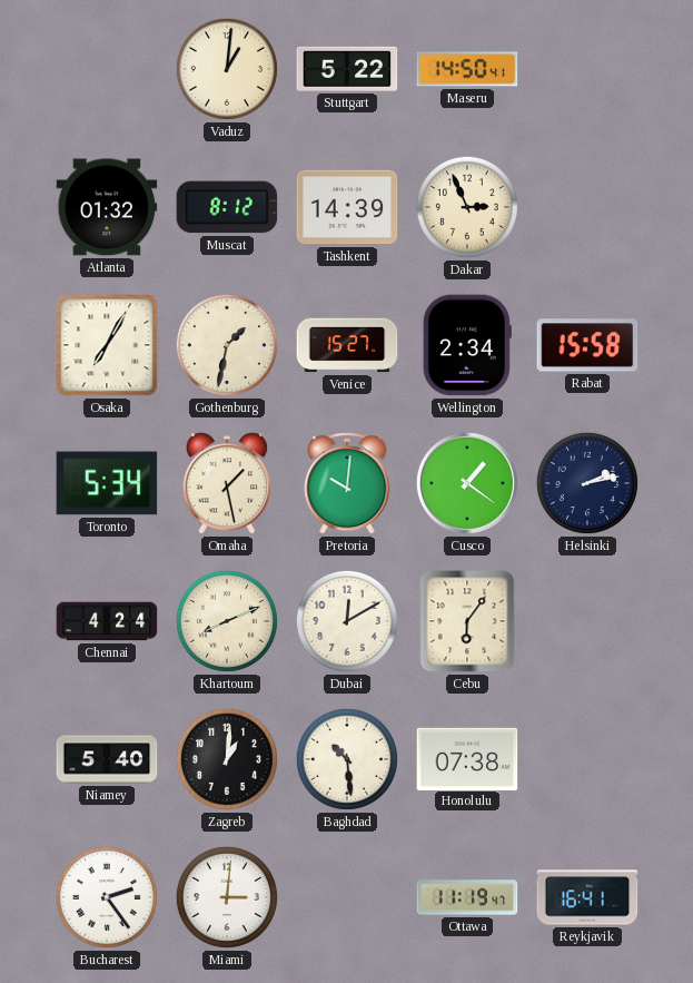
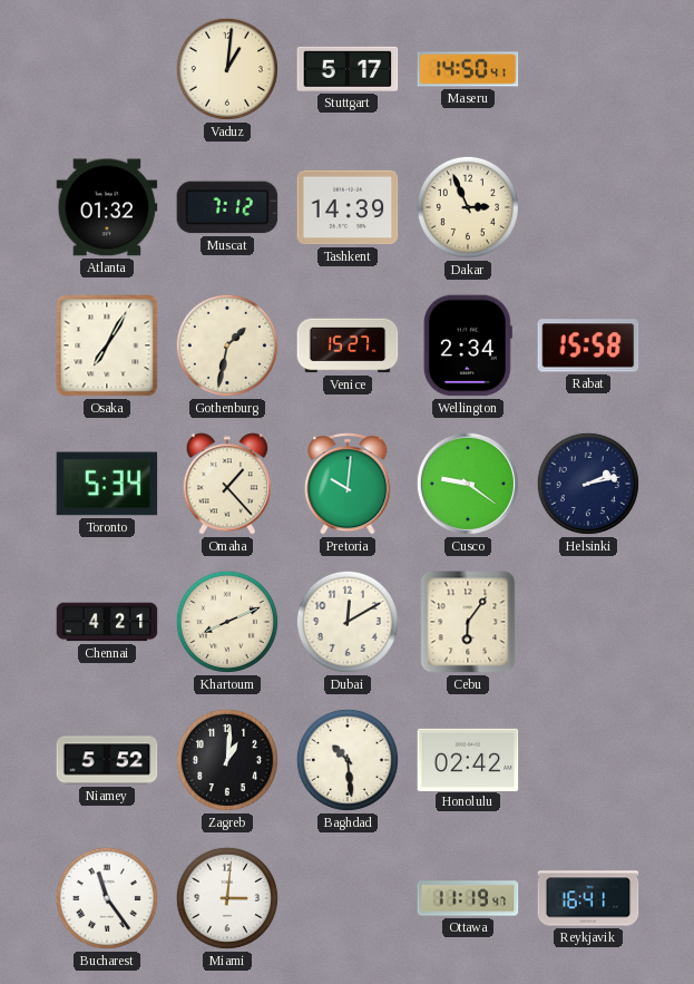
Stuttgart: 5:22 -> 5:17 (348, 69)
Muscat: 8:12 -> 7:12 (227, 207)
Omaha: 1:28 -> 1:23 (227, 484)
Cusco: 1:21 -> 9:21 (468, 484)
Chennai: 4:24 -> 4:21 (107, 622)
Niamey: 5:40 -> 5:52 (107, 760)
Honolulu: 07:38 -> 02:42 (468, 759)
Bucharest: 2:24 -> 11:24 (107, 898)
